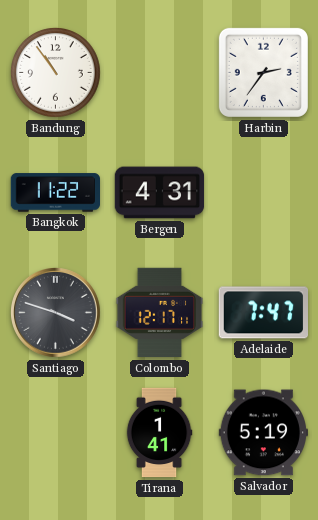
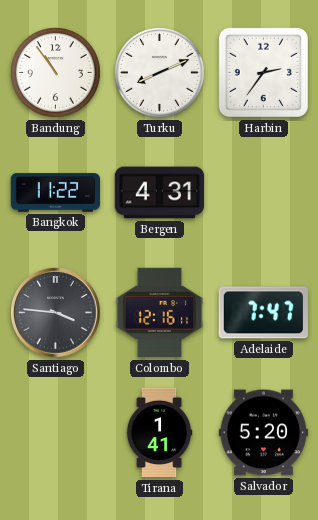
Turku: none -> 8:11 (160, 73)
Santiago: 3:48 -> 3:46 (56, 313)
Colombo: 12:17 -> 12:16 (160, 313)
Salvador: 5:19 -> 5:20 (263, 433)
